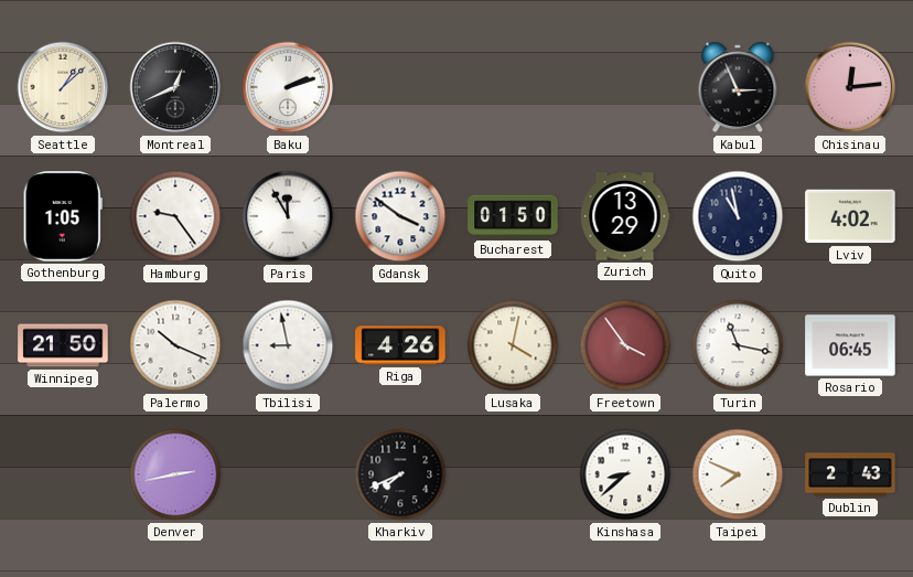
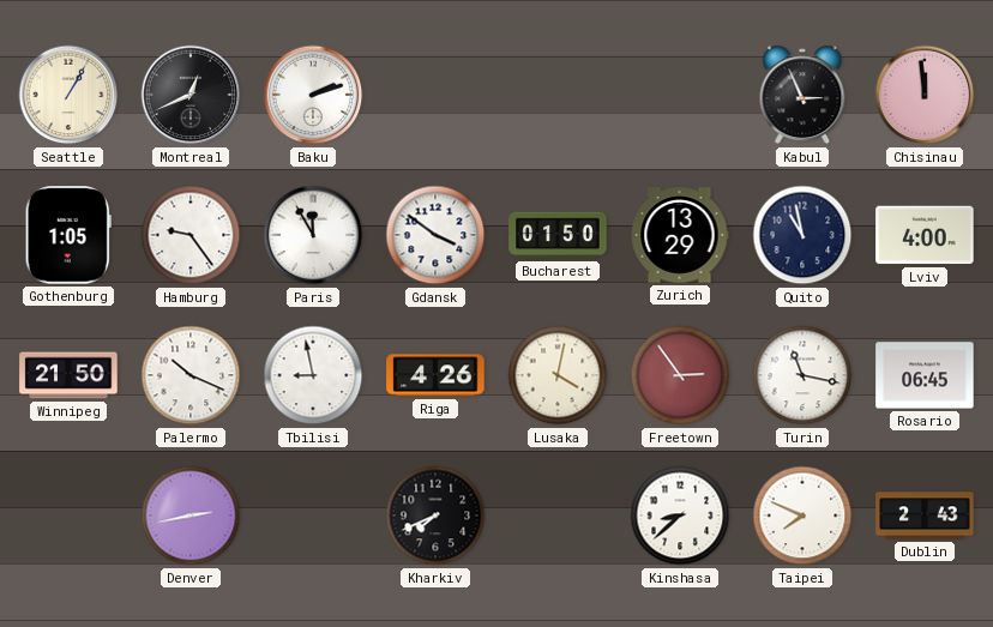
Seattle: 1:08 -> 1:05 (68, 95)
Chisinau: 12:14 -> 11:59 (925, 95)
Lviv: 4:02 -> 4:00 (925, 235)
Freetown: 3:54 -> 2:54 (680, 375)
